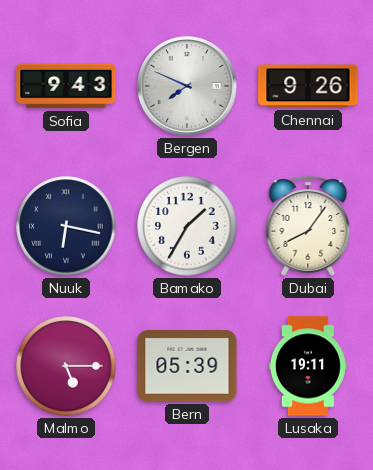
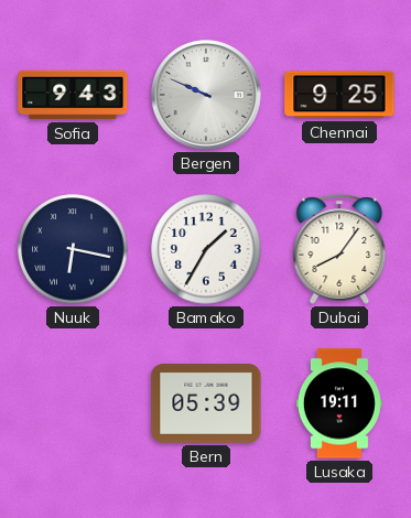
Bergen: 7:49 -> 9:49 (207, 96)
Chennai: 9:26 -> 9:25 (339, 95)
Malmo: 5:15 -> none (66, 366)
